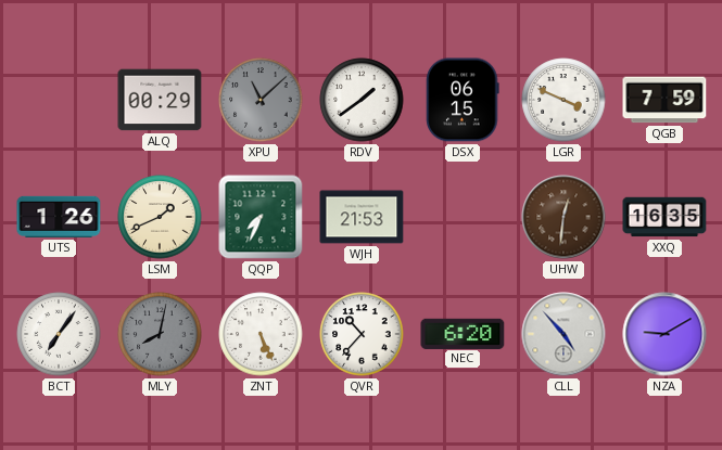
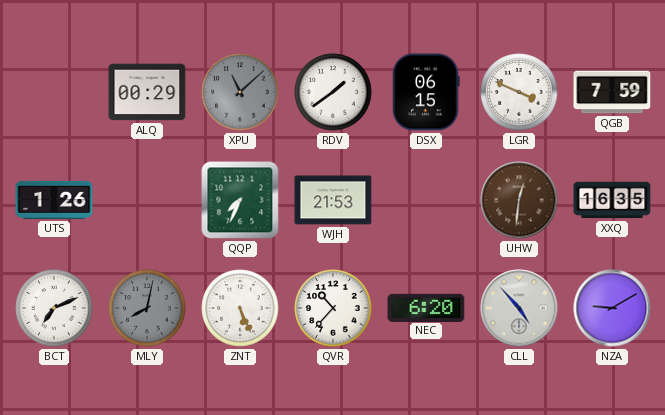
LSM: 1:41 -> none (160, 217)
BCT: 7:06 -> 7:11 (54, 308)
